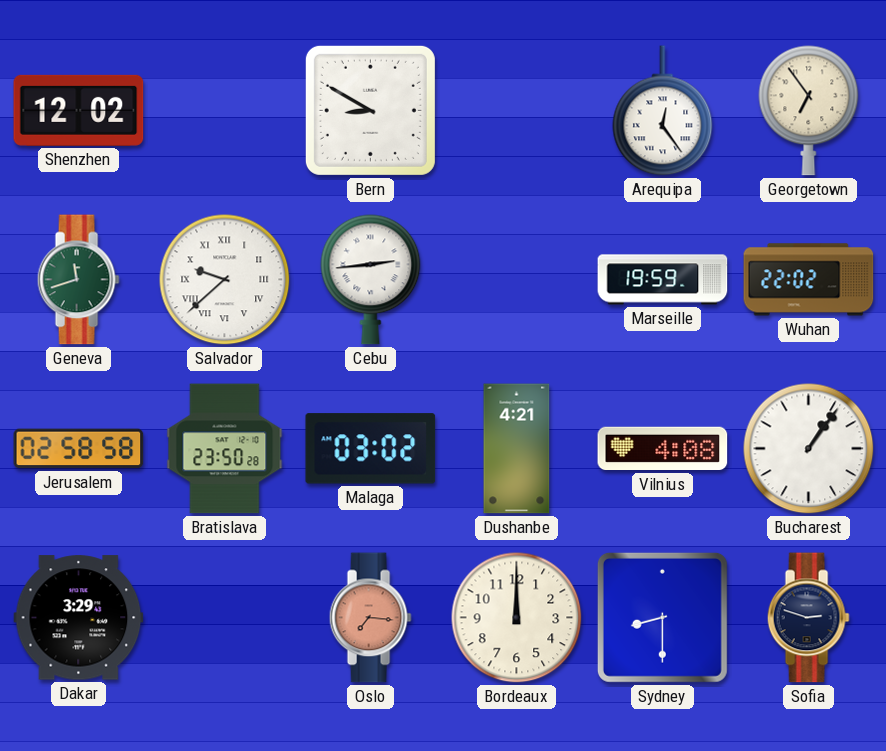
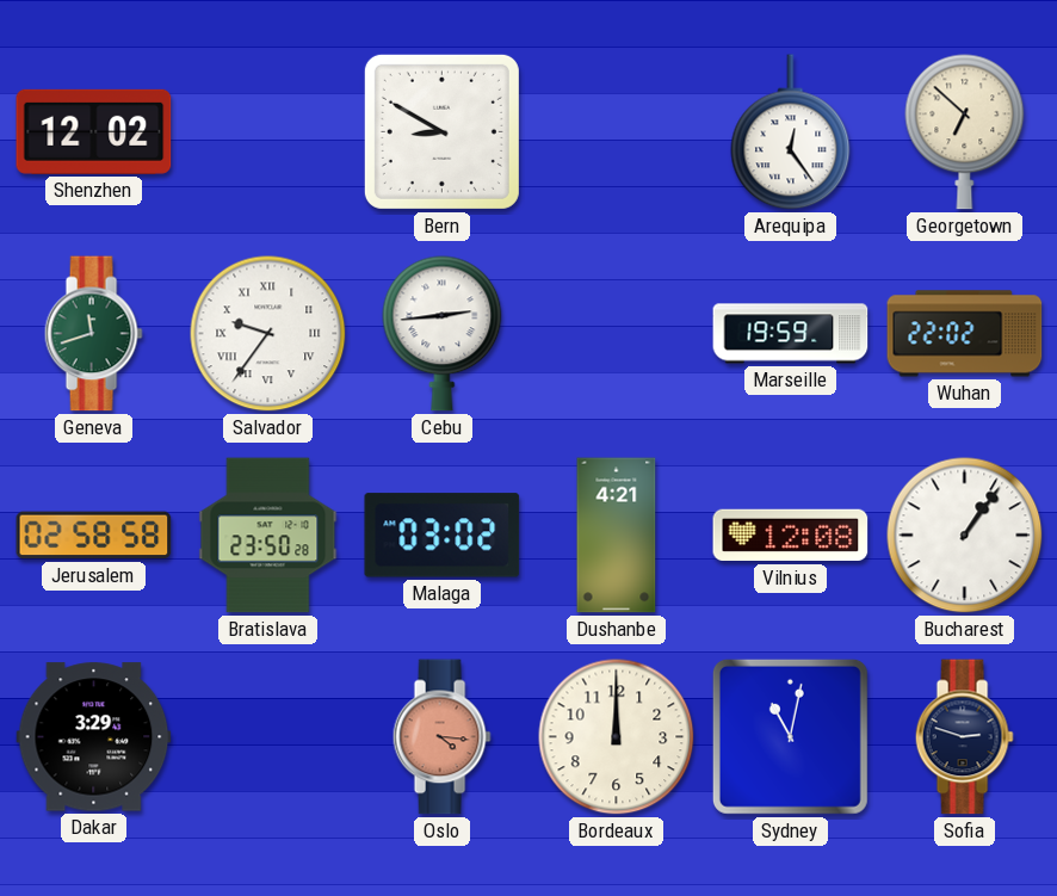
Georgetown: 6:54 -> 6:52 (965, 132)
Salvador: 9:38 -> 9:36 (268, 334)
Vilnius: 4:08 -> 12:08 (791, 536)
Oslo: 7:16 -> 4:16 (441, 737)
Sydney: 8:30 -> 11:02 (790, 736)
